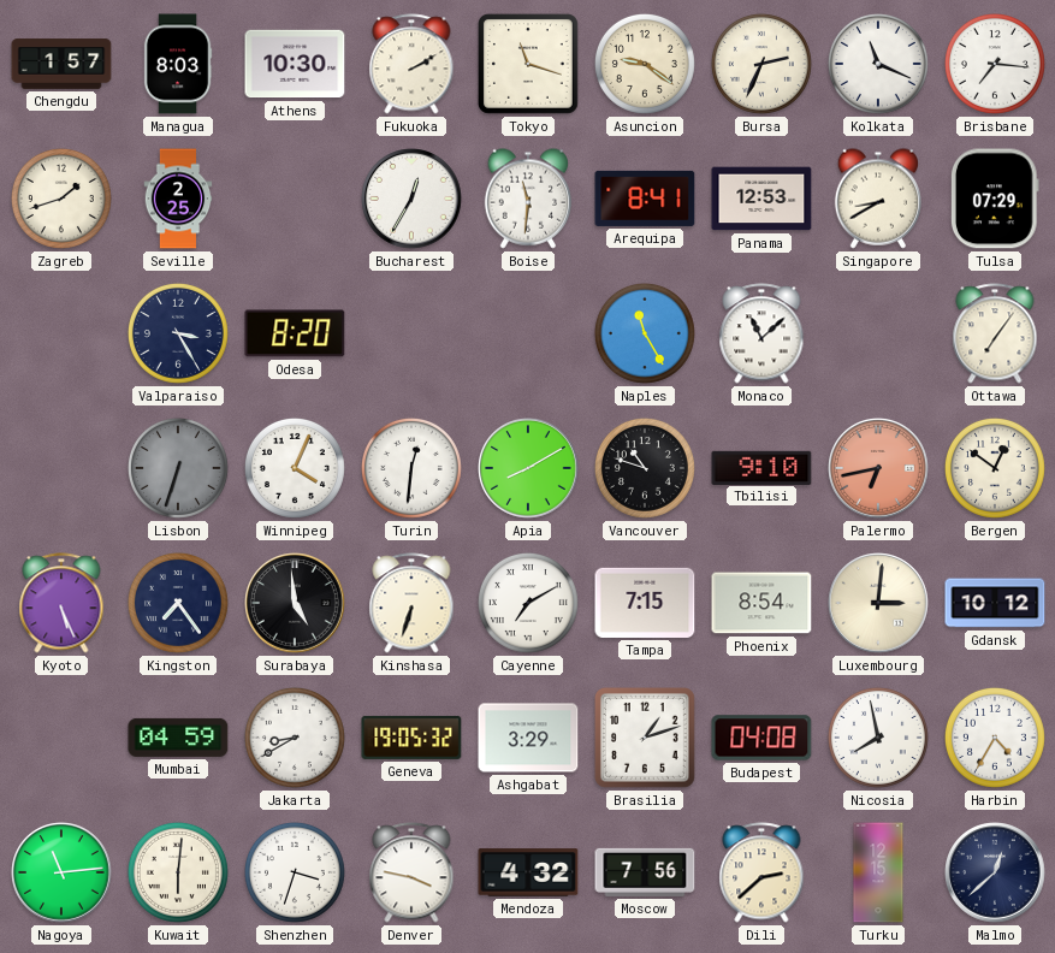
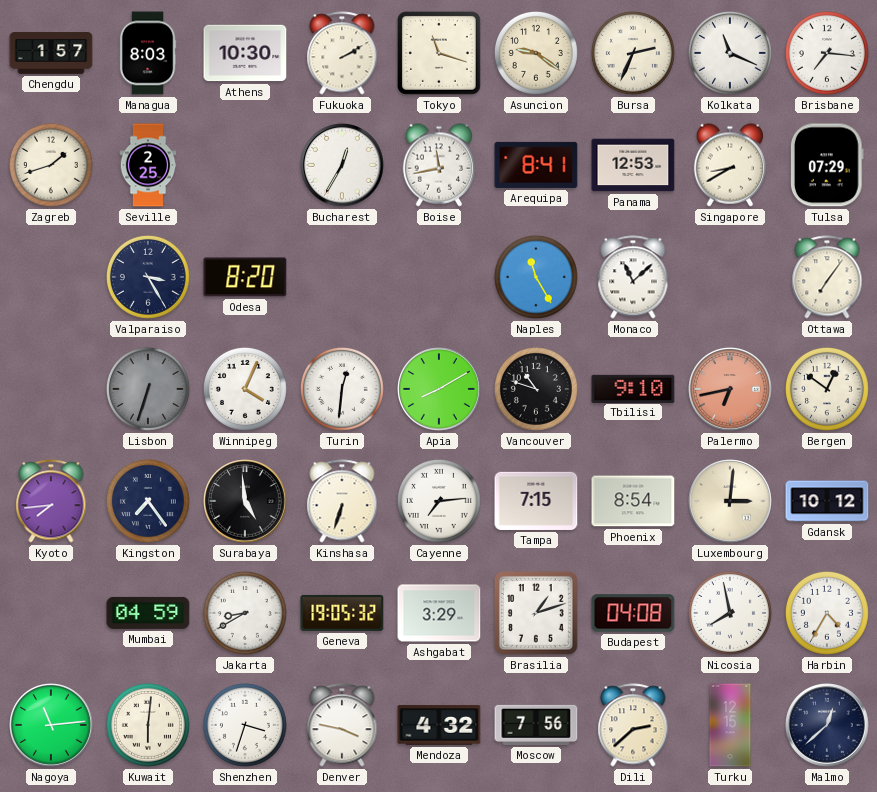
Boise: 11:31 -> 11:43 (439, 165)
Kyoto: 5:26 -> 7:44 (51, 501)
Cayenne: 7:10 -> 7:14 (439, 501)
